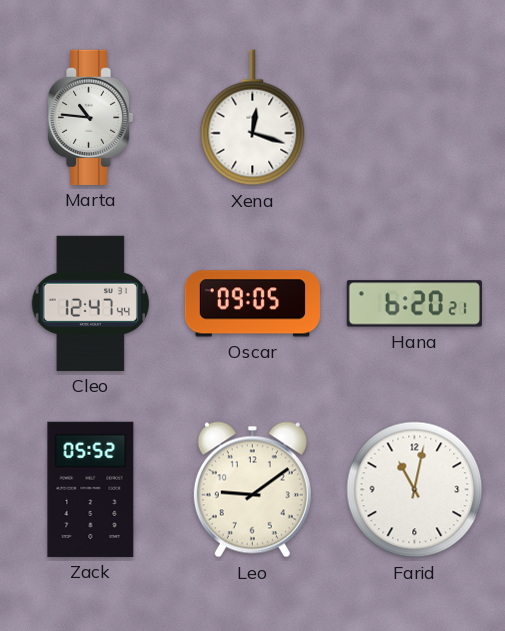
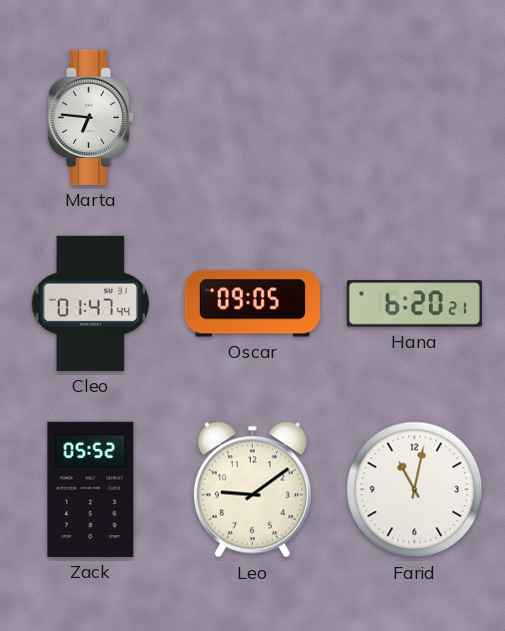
Marta: 10:46 -> 6:46 (90, 117)
Xena: 12:18 -> none (253, 118)
Cleo: 12:47 -> 01:47 (91, 303)
